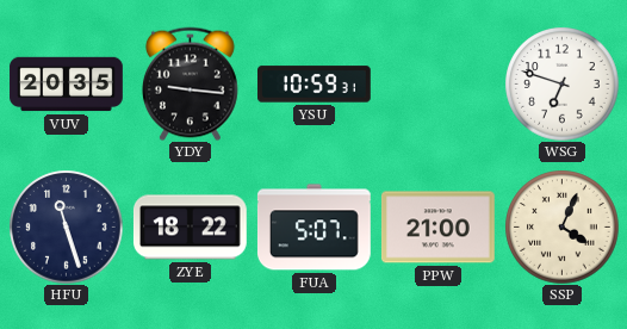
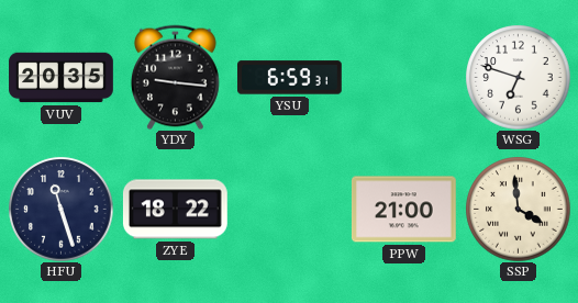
YSU: 10:59 -> 6:59 (290, 78)
FUA: 5:07 -> none (313, 228)
SSP: 4:04 -> 3:59 (518, 209)
